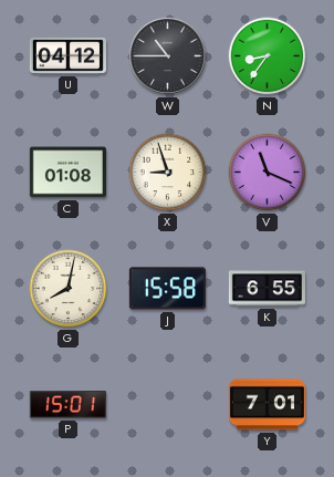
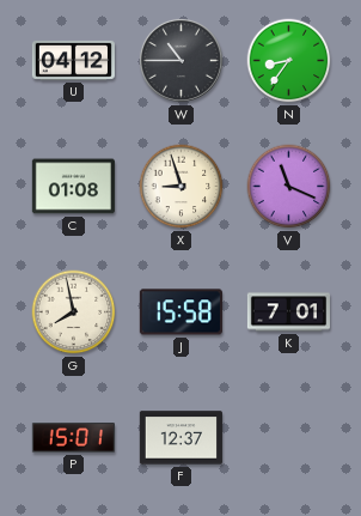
G: 8:02 -> 7:58 (74, 312)
K: 6:55 -> 7:01 (288, 312)
F: none -> 12:37 (180, 438)
Y: 7:01 -> none (267, 405)
